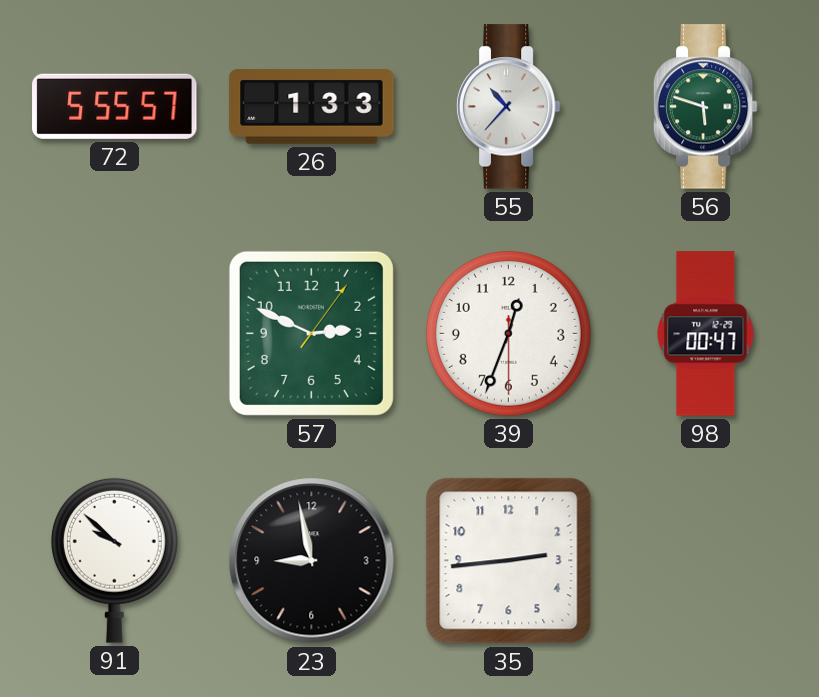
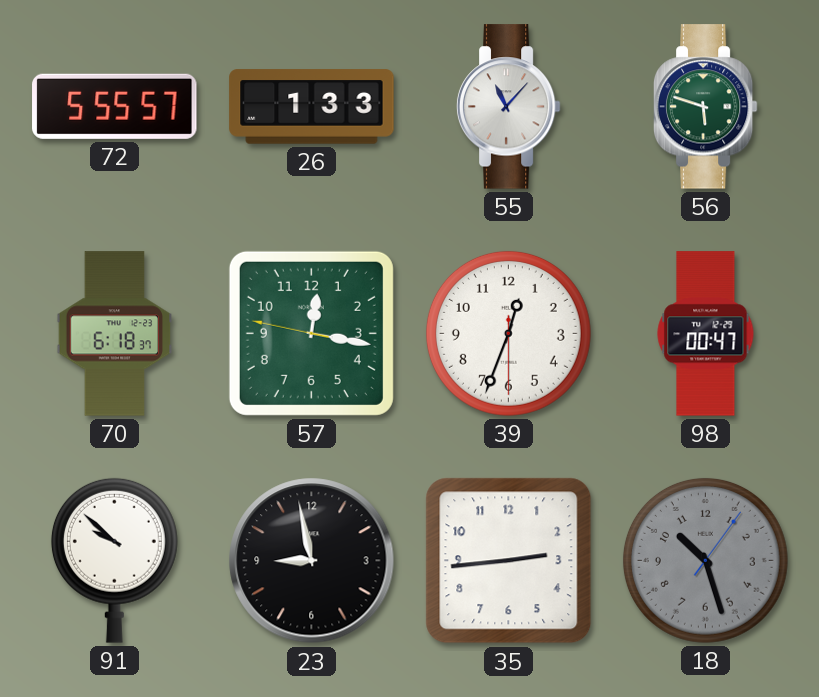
55: 10:37 -> 11:07 (508, 107)
70: none -> 6:18 (115, 334)
57: 2:49 -> 12:16 (311, 333)
18: none -> 10:27 (705, 560)
